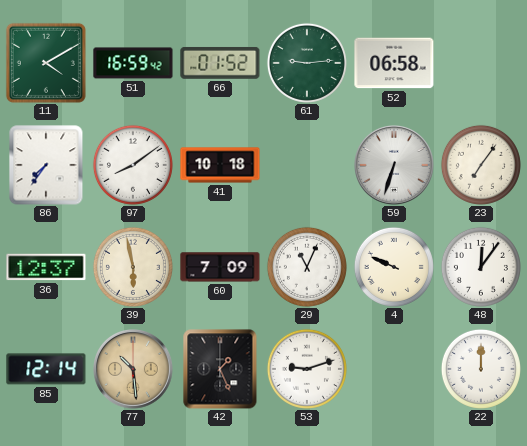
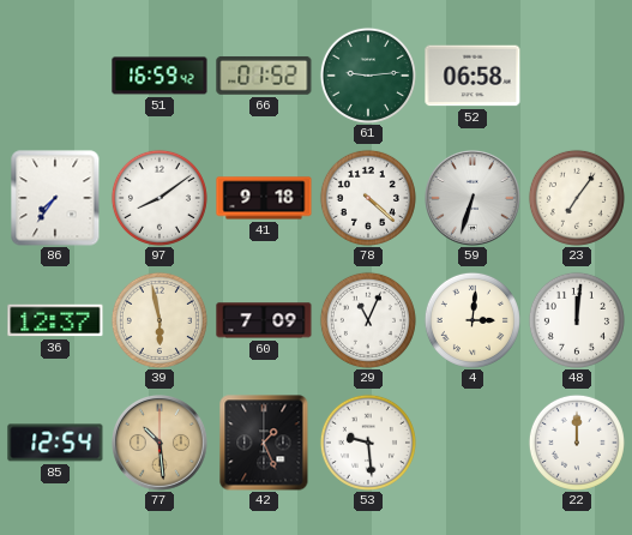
11: 4:10 -> none (46, 63)
41: 10:18 -> 9:18 (264, 198)
78: none -> 4:22 (368, 198)
4: 9:49 -> 3:01 (473, 320)
48: 12:06 -> 12:01 (577, 320)
85: 12:14 -> 12:54 (55, 443)
53: 9:12 -> 9:29 (368, 443)
